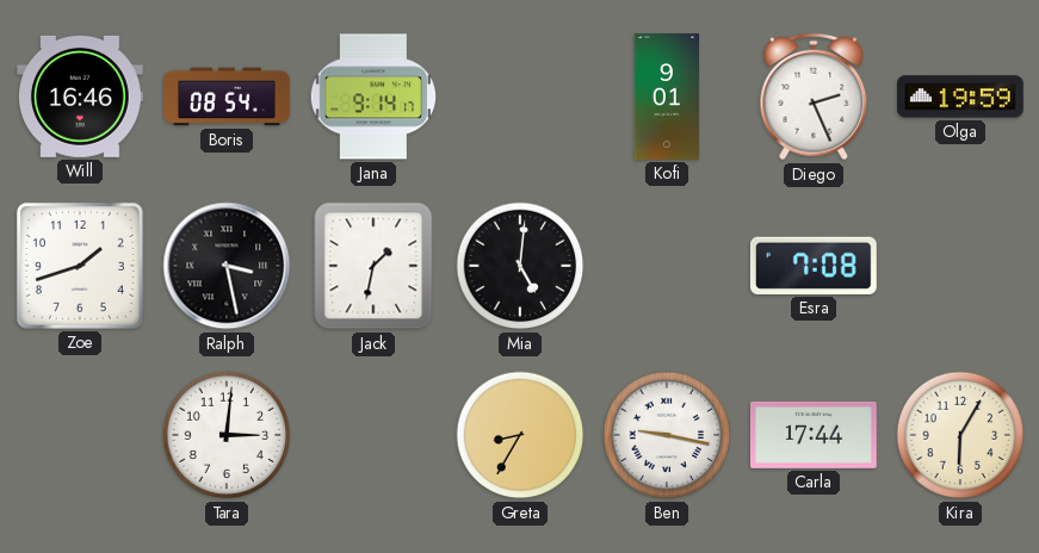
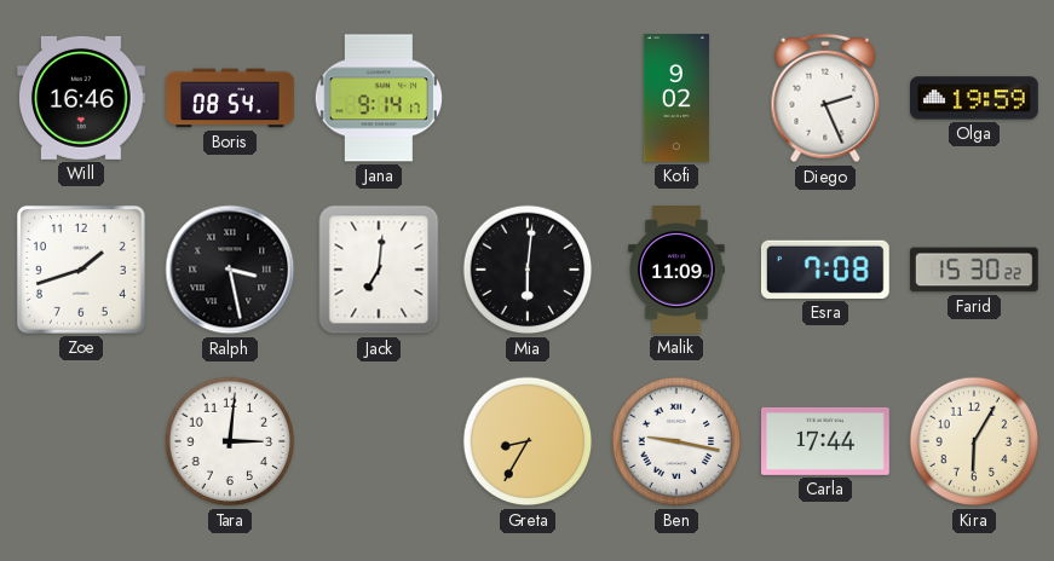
Kofi: 9:01 -> 9:02 (675, 98)
Jack: 1:32 -> 7:01 (379, 270)
Mia: 5:01 -> 6:01 (528, 270)
Malik: none -> 11:09 (676, 270)
Farid: none -> 15:30 (974, 270)
